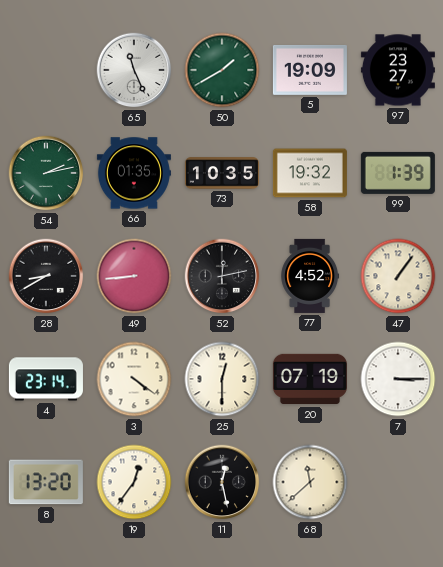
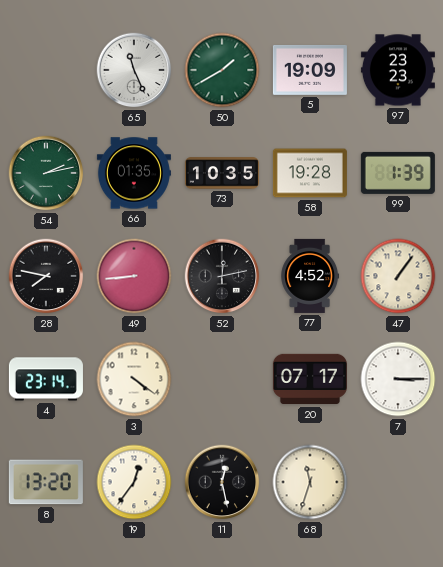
97: 23:27 -> 23:23 (398, 70)
58: 19:32 -> 19:28 (310, 173)
28: 8:40 -> 7:47 (46, 276)
25: 12:30 -> none (222, 379)
20: 07:19 -> 07:17 (310, 379)
68: 11:38 -> 11:33 (310, 482)
